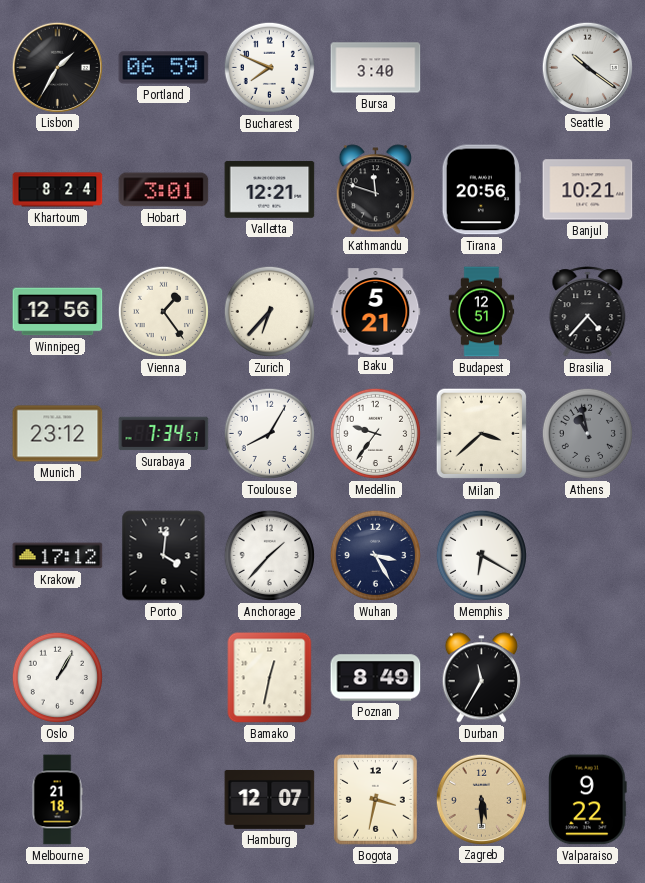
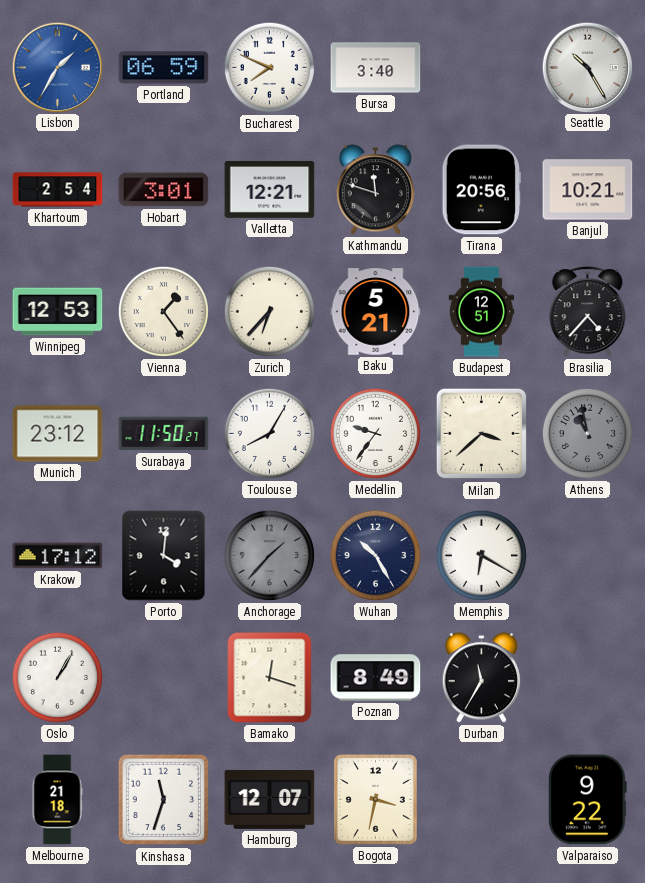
Lisbon dial: black -> blue (57, 67)
Seattle: 10:21 -> 10:25 (587, 67)
Khartoum: 8:24 -> 2:54 (58, 190)
Winnipeg: 12:56 -> 12:53 (58, 312)
Surabaya: 7:34 -> 11:50 (164, 434)
Anchorage dial: white -> grey (269, 555)
Wuhan: 3:25 -> 10:25 (375, 555)
Bamako: 12:32 -> 12:18 (270, 678)
Kinshasa: none -> 11:33 (164, 800)
Zagreb: 5:30 -> none (481, 799)
